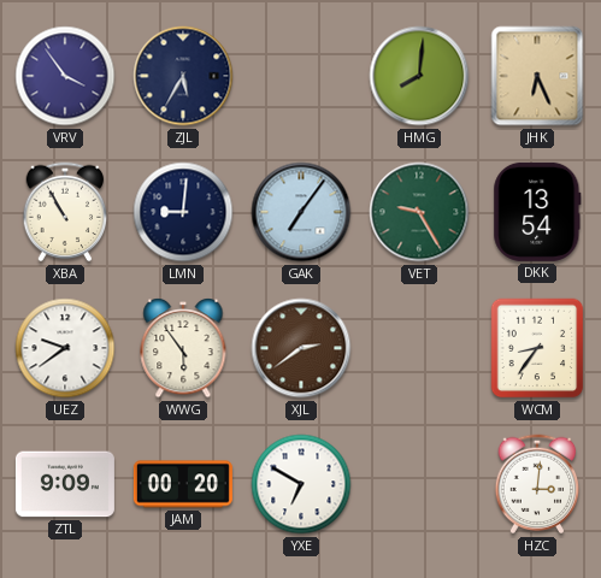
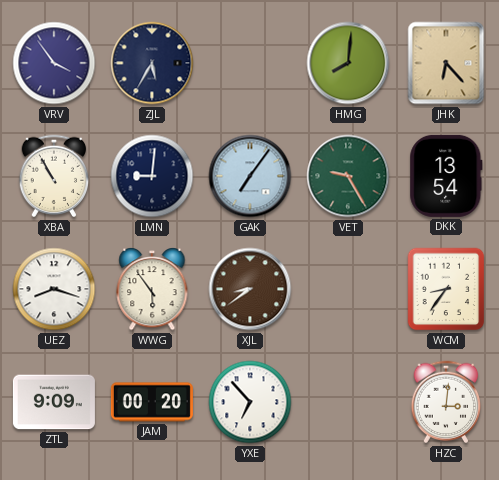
JHK: 6:26 -> 6:23 (446, 63)
UEZ: 9:39 -> 8:18 (54, 289)
XJL: 2:39 -> 8:39 (250, 289)
YXE: 6:50 -> 6:53 (250, 402)
